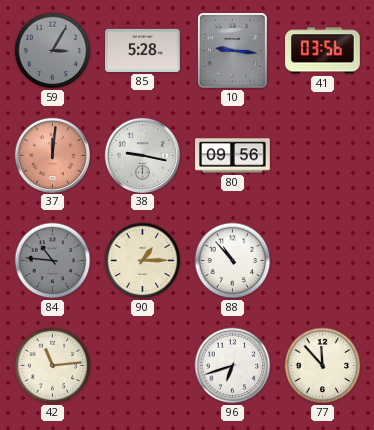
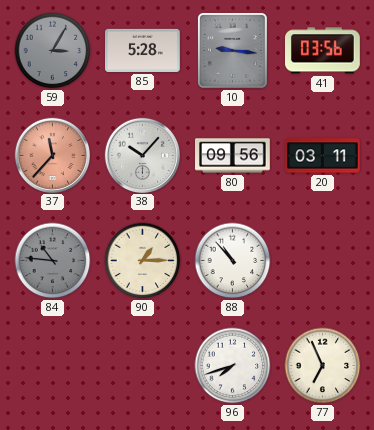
37: 12:01 -> 11:37 (52, 155)
38: 9:17 -> 10:07 (142, 155)
20: none -> 03:11 (323, 156)
42: 11:14 -> none (53, 366)
96: 6:42 -> 7:42 (233, 366)
77: 11:53 -> 6:56 (323, 366)
